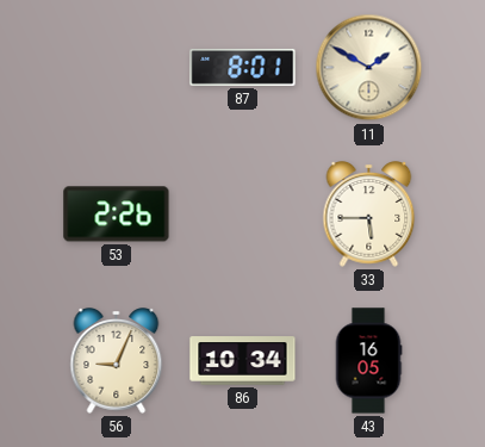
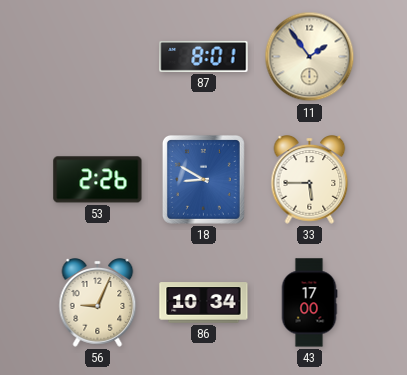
11: 1:50 -> 1:54 (310, 57)
18: none -> 8:50 (203, 179)
43: 16:05 -> 17:00 (309, 303)
